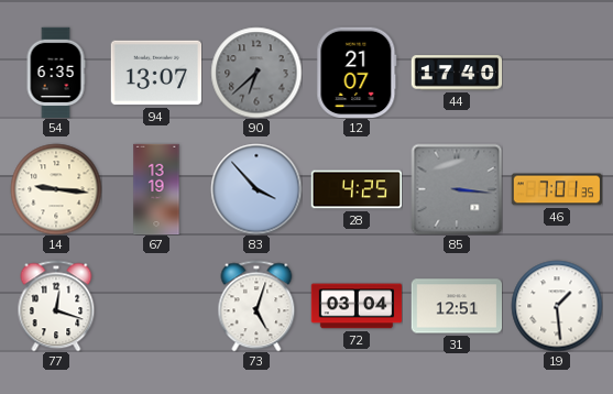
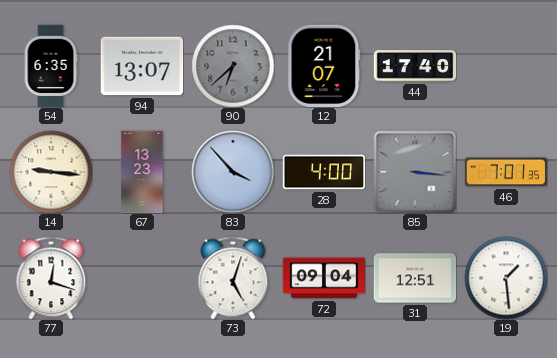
67: 13:19 -> 13:23 (142, 172)
28: 4:25 -> 4:00 (324, 172)
72: 03:04 -> 09:04 (324, 278)
